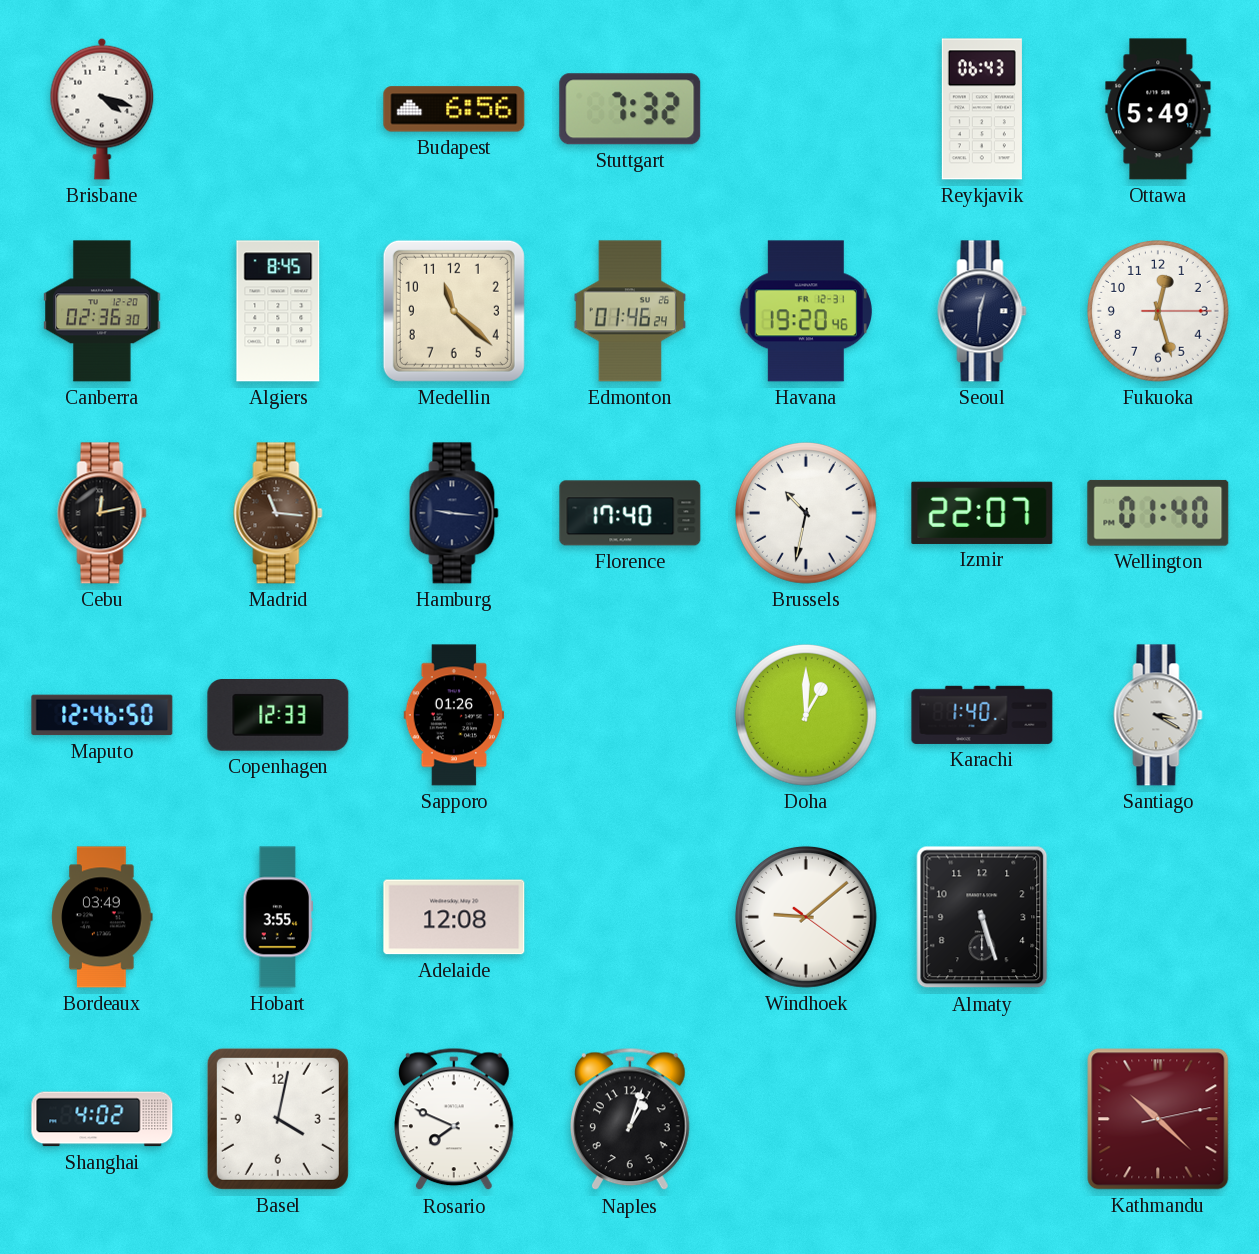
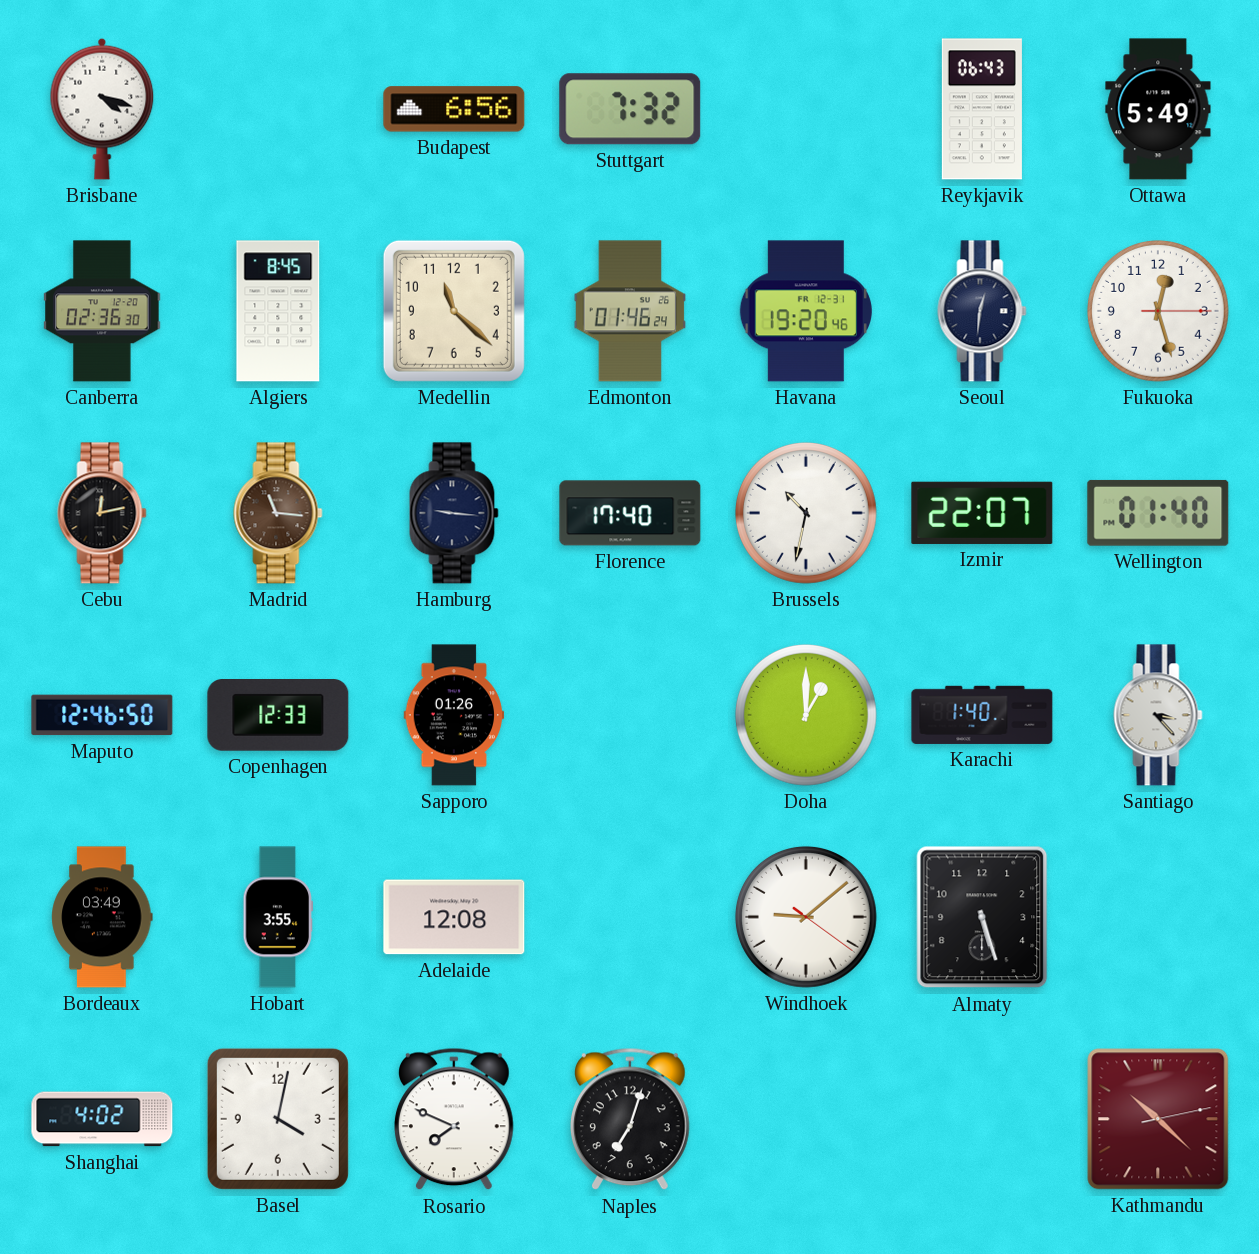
Santiago: 3:20 -> 3:23 (1158, 715)
Naples: 1:03 -> 7:03 (631, 1119)
